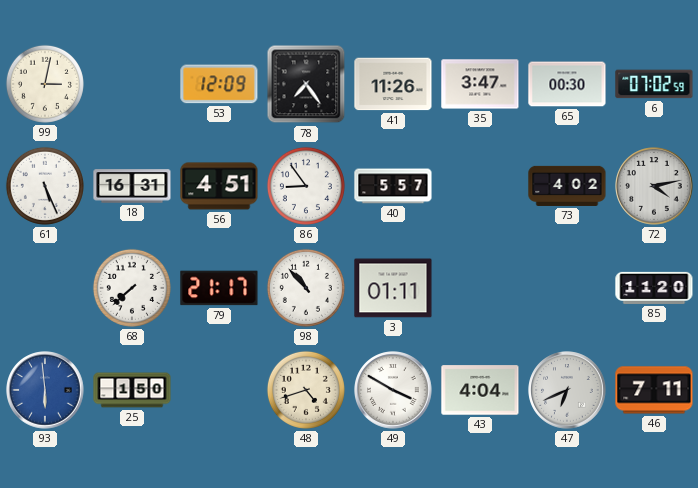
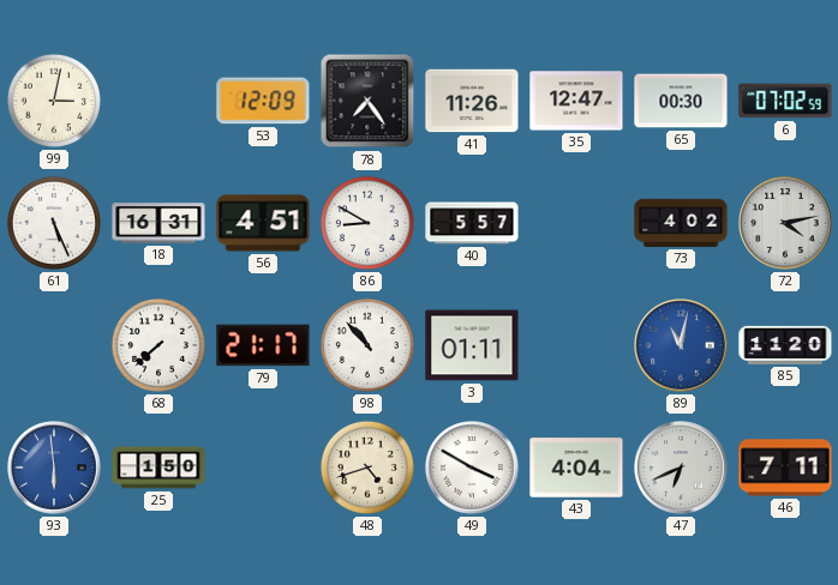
35: 3:47 -> 12:47 (576, 101)
86: 8:54 -> 8:50 (367, 223)
89: none -> 11:02 (681, 345)
